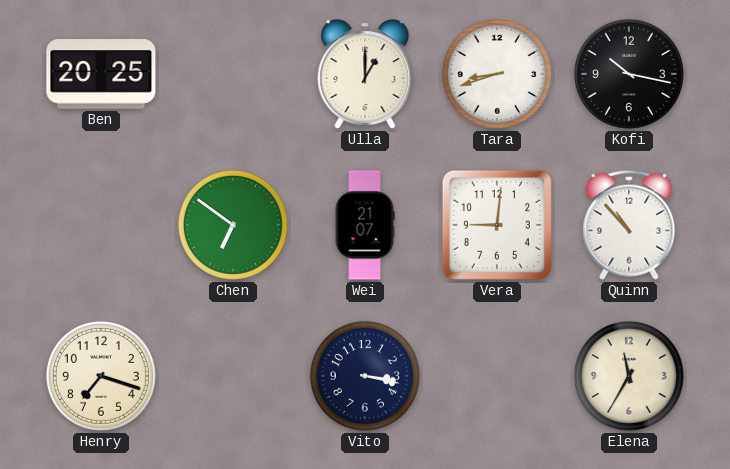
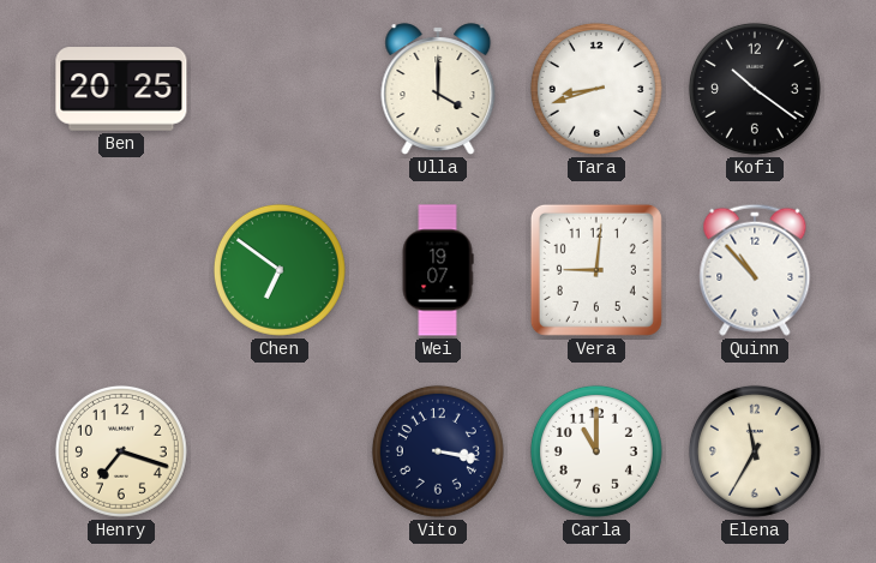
Ulla: 1:00 -> 4:00 (438, 89)
Kofi: 10:17 -> 10:21 (755, 89)
Wei: 21:07 -> 19:07 (438, 270)
Carla: none -> 11:00 (596, 451)
